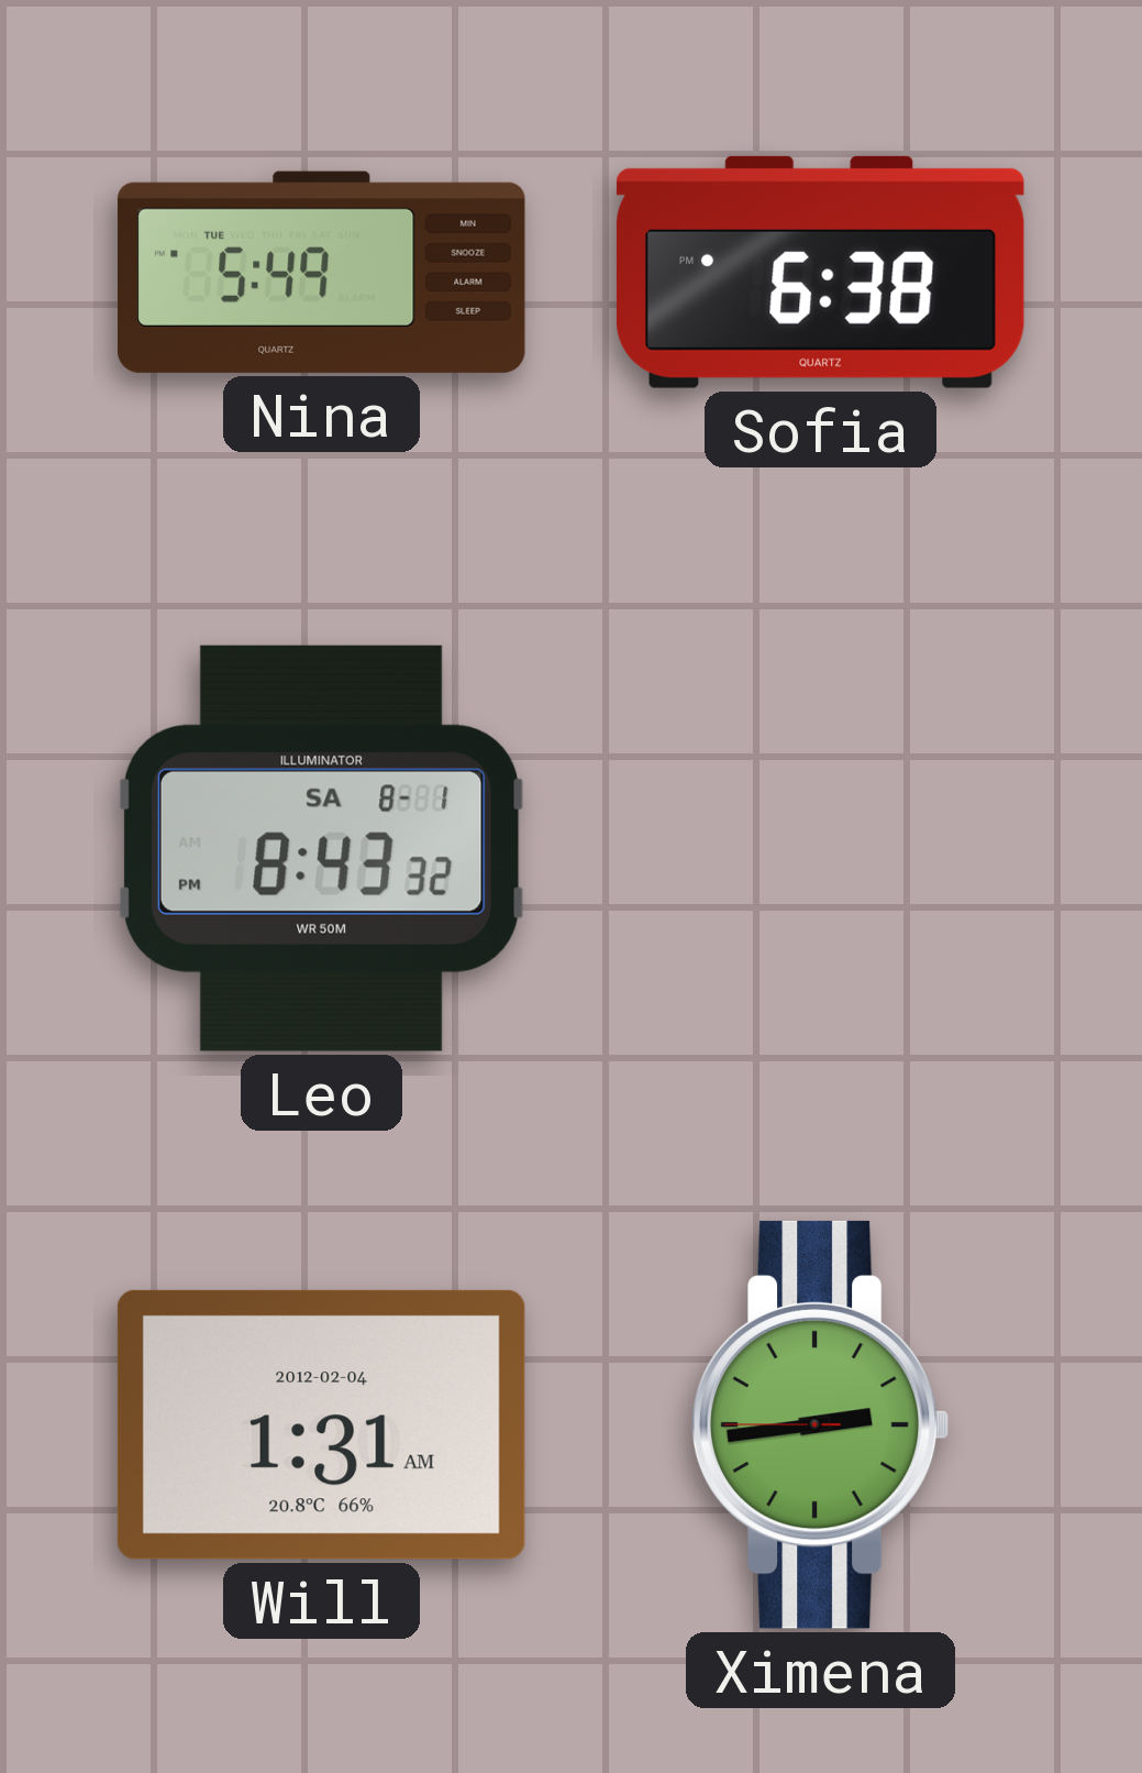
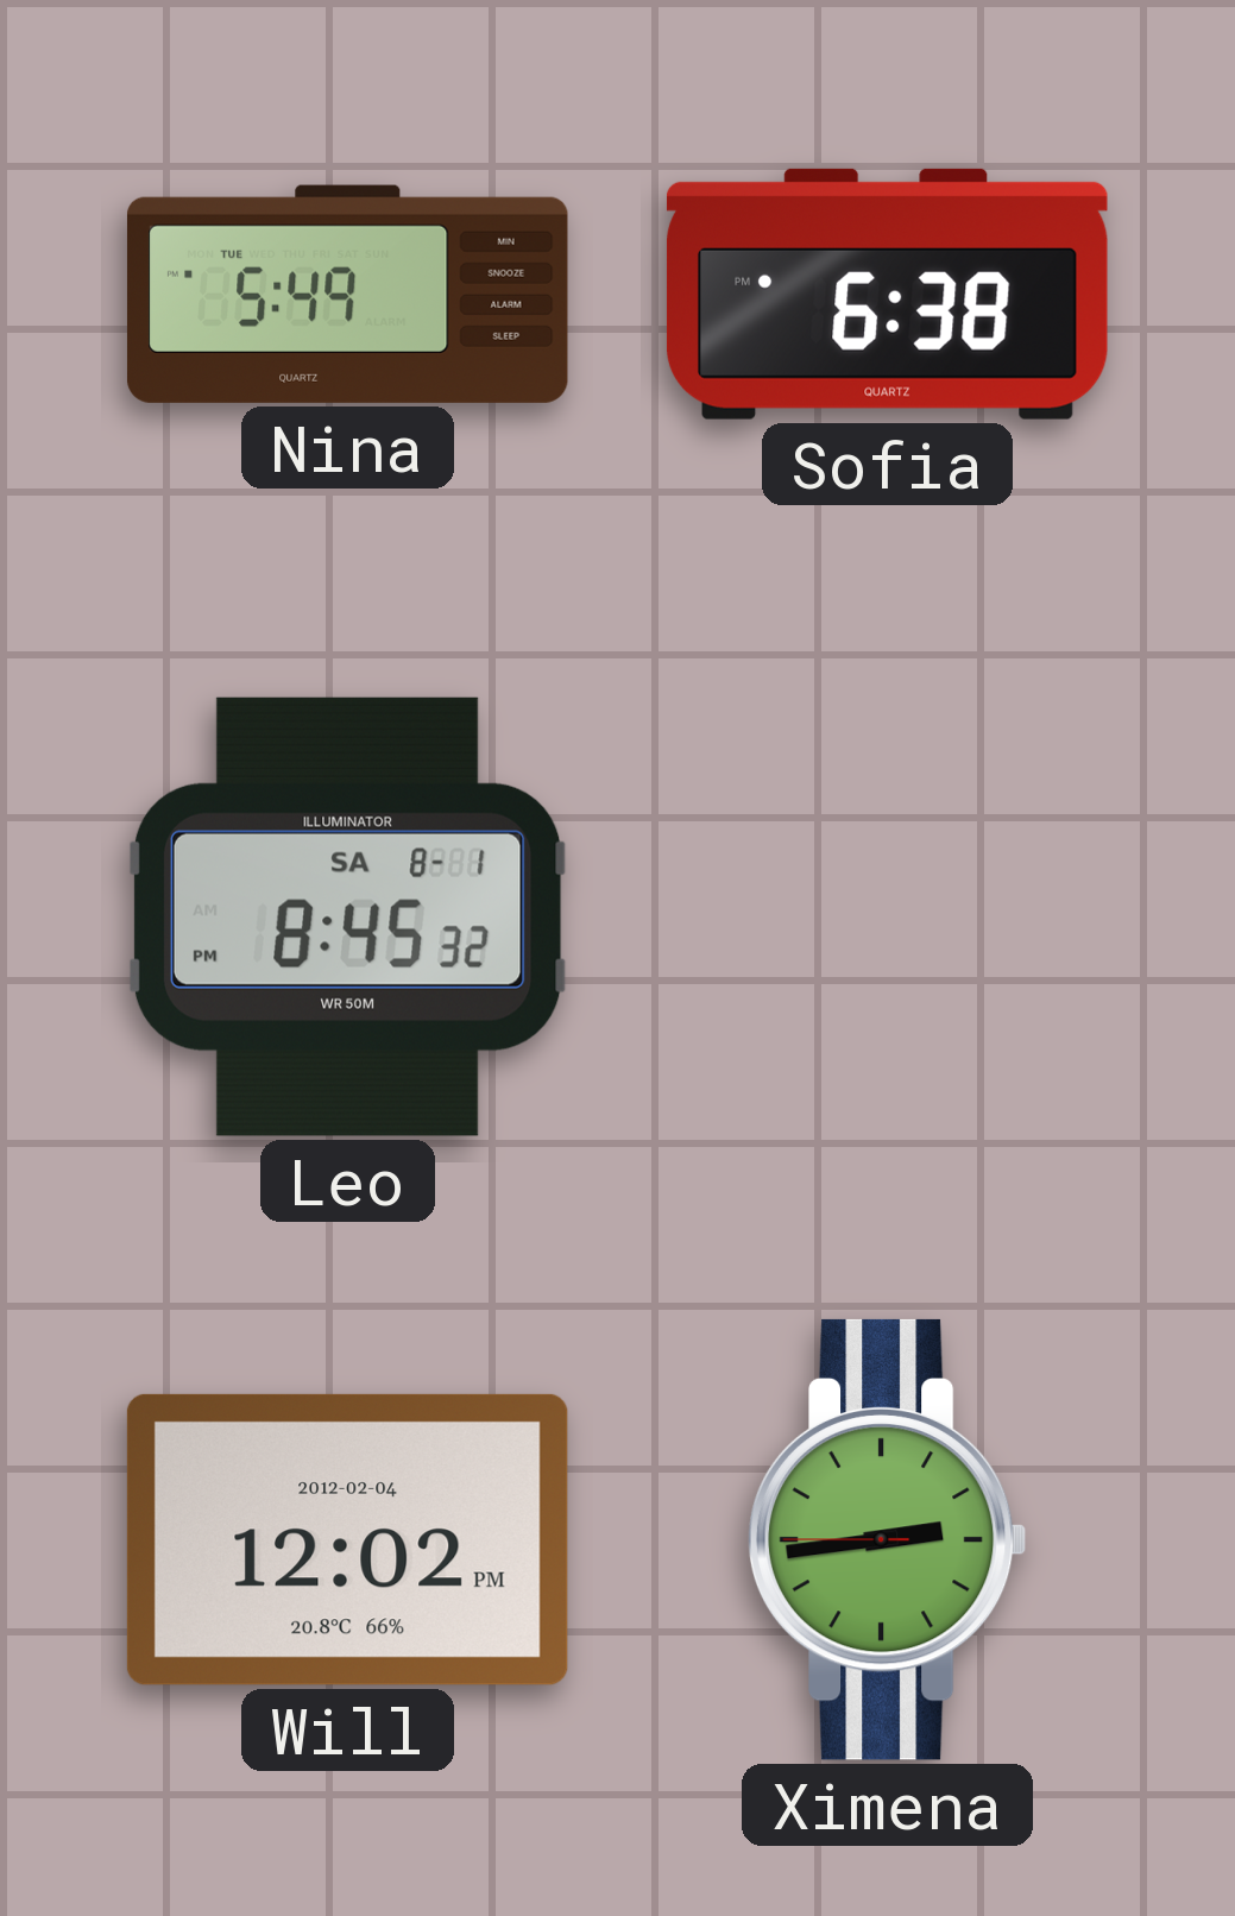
Leo: 8:43 -> 8:45 (347, 916)
Will: 1:31 -> 12:02 (347, 1539)
